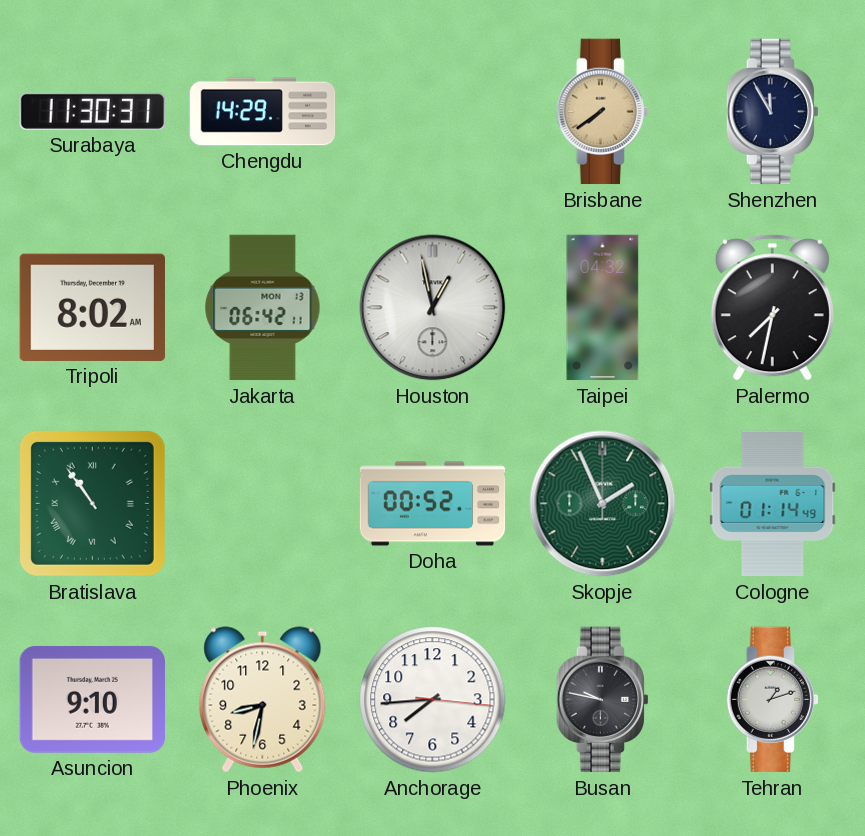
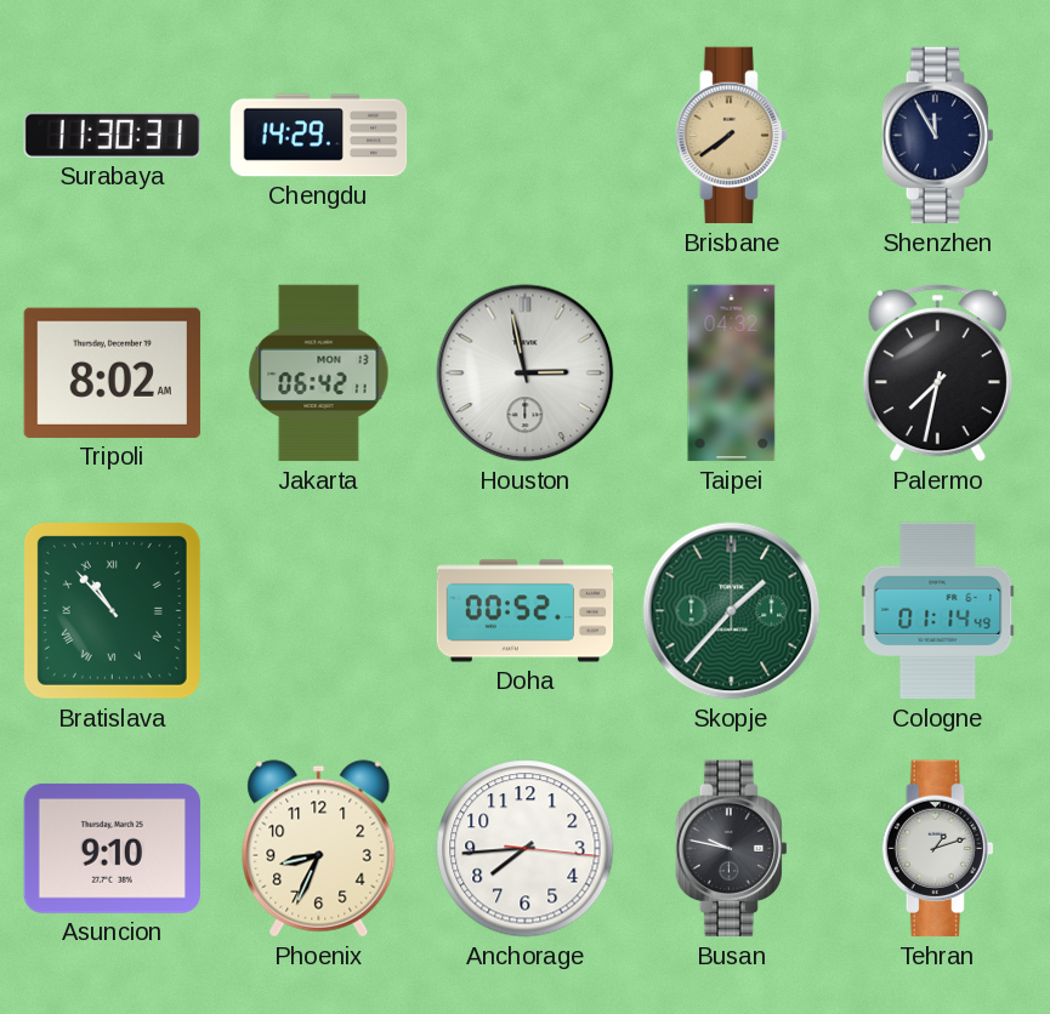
Houston: 12:58 -> 2:58 (526, 374)
Bratislava: 10:54 -> 10:53 (112, 610)
Skopje: 1:56 -> 1:37 (732, 611)
Phoenix: 8:32 -> 8:34 (319, 849)
